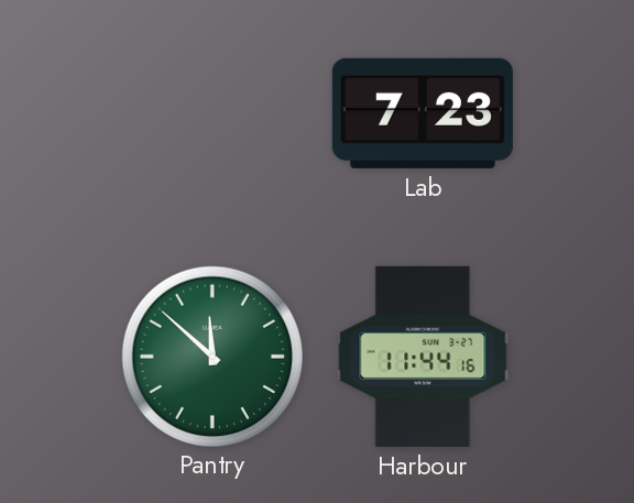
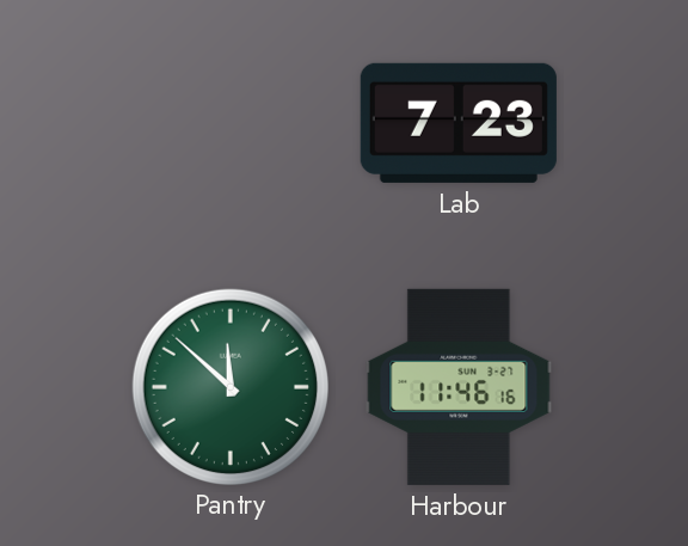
Harbour: 11:44 -> 11:46 (459, 387)
